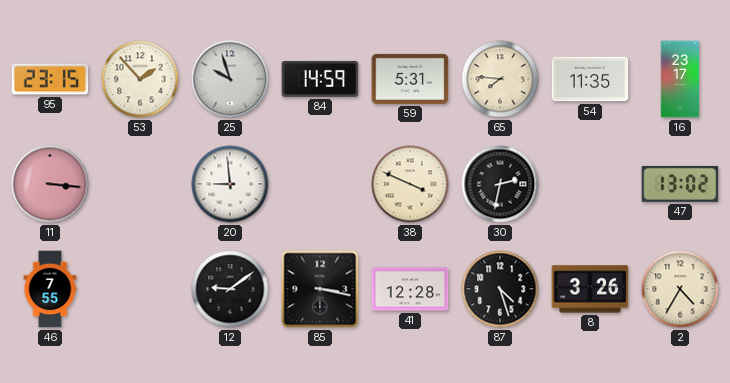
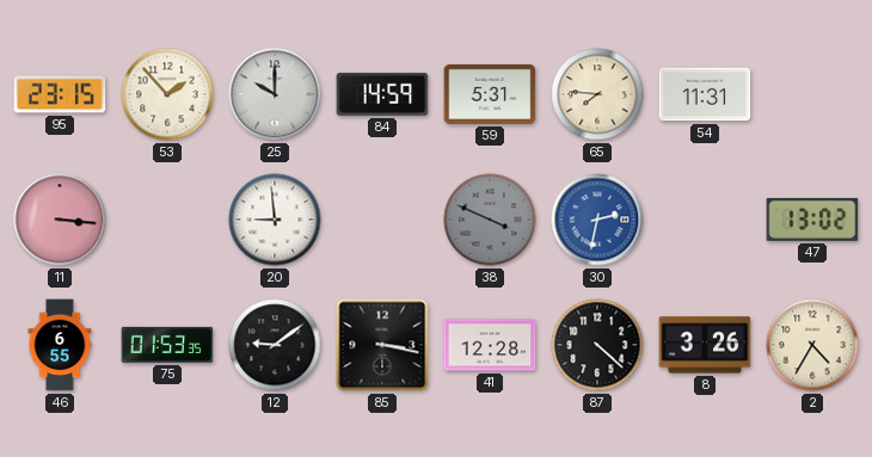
25: 9:57 -> 10:00 (275, 94)
54: 11:35 -> 11:31 (705, 94)
16: 23:17 -> none (679, 79)
38 dial: cream -> grey (490, 220)
30 dial: black -> blue (597, 220)
46: 7:55 -> 6:55 (60, 345)
75: none -> 01:53 (167, 345)
87: 4:27 -> 4:22 (597, 345)
